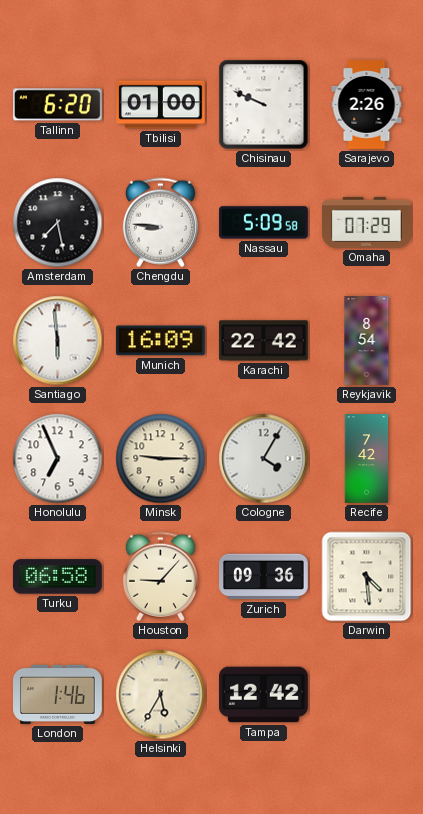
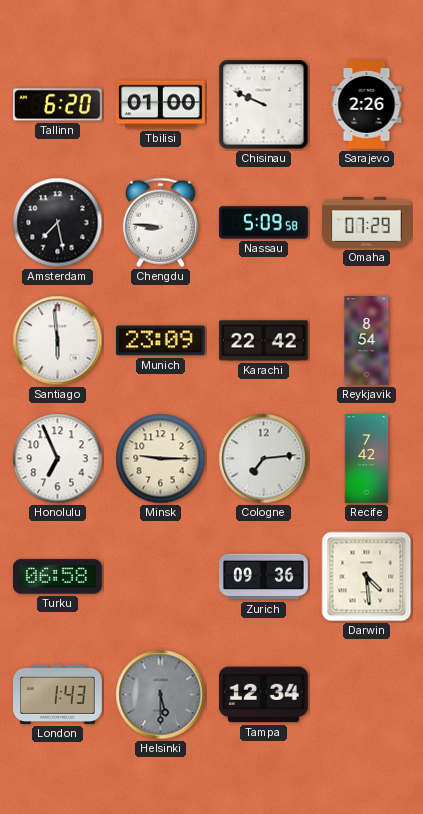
Munich: 16:09 -> 23:09 (160, 341)
Cologne: 4:05 -> 7:14 (264, 459)
Houston: 9:07 -> none (160, 577)
London: 1:46 -> 1:43 (58, 694)
Helsinki: 5:35 -> 5:30 (161, 695)
Helsinki dial: cream -> grey (161, 695)
Tampa: 12:42 -> 12:34 (264, 695)
